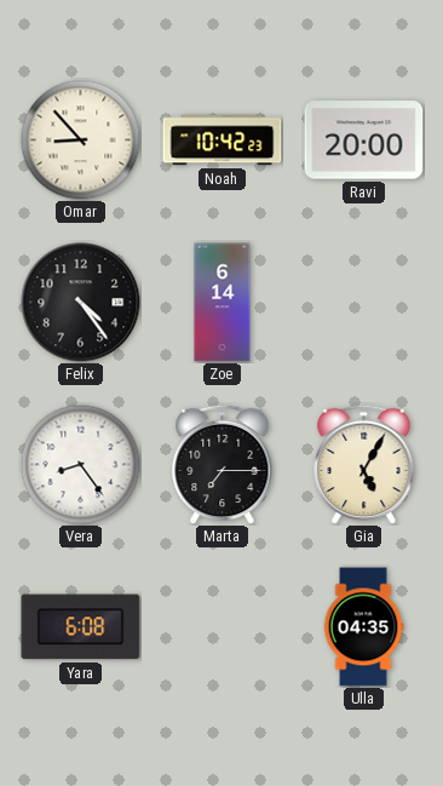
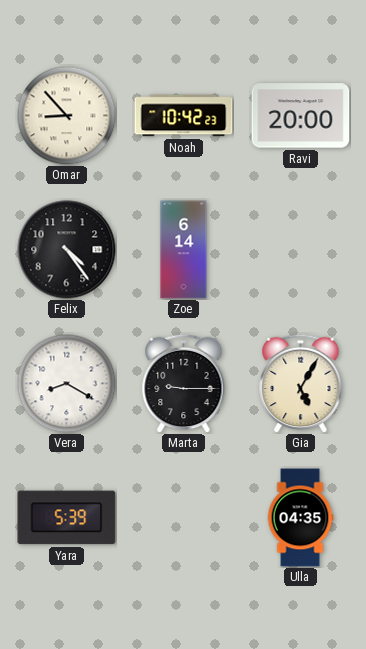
Vera: 8:24 -> 8:20 (67, 384)
Marta: 7:15 -> 9:15 (184, 383)
Yara: 6:08 -> 5:39 (67, 518)
